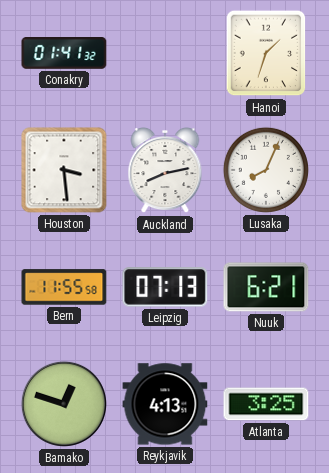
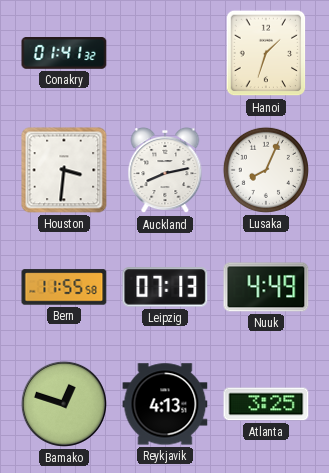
Houston: 3:29 -> 3:31 (64, 170)
Nuuk: 6:21 -> 4:49 (266, 287)
